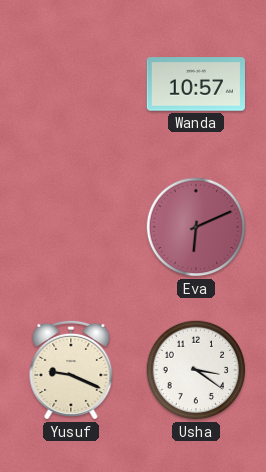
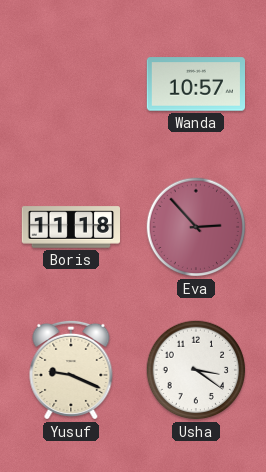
Boris: none -> 11:18 (70, 227)
Eva: 6:11 -> 2:53 (196, 227)
